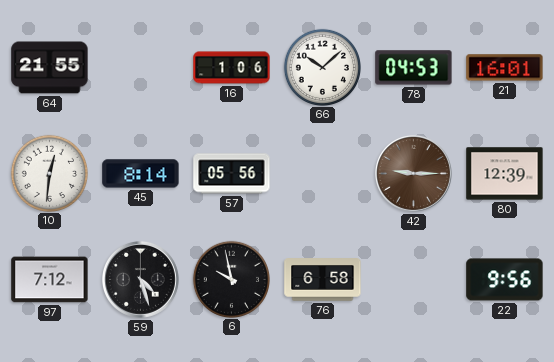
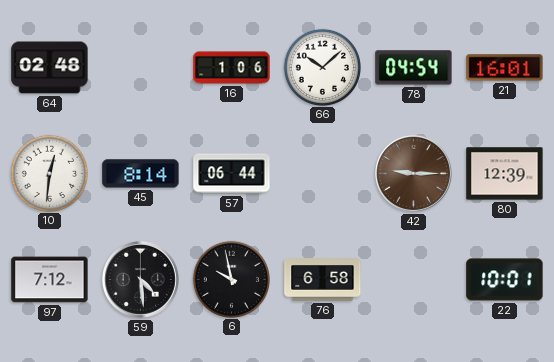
64: 21:55 -> 02:48 (50, 68)
78: 04:53 -> 04:54 (414, 68)
57: 05:56 -> 06:44 (232, 174)
59: 4:27 -> 4:29 (140, 279)
22: 9:56 -> 10:01 (505, 280)
